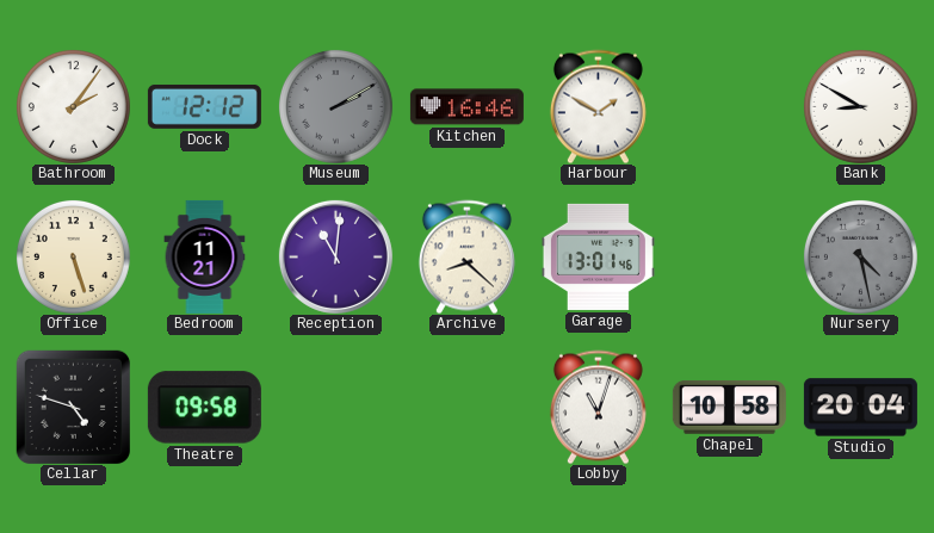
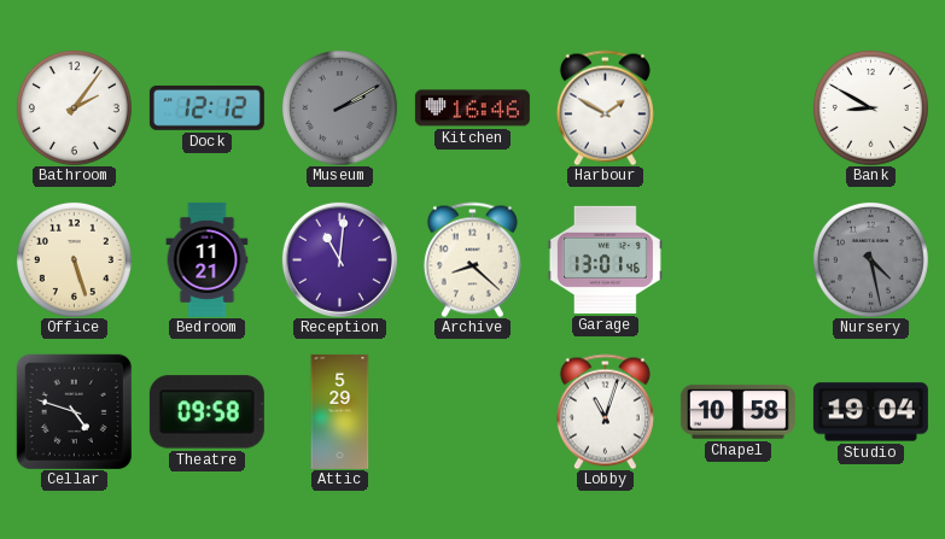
Attic: none -> 5:29 (340, 411)
Studio: 20:04 -> 19:04 (870, 412)
